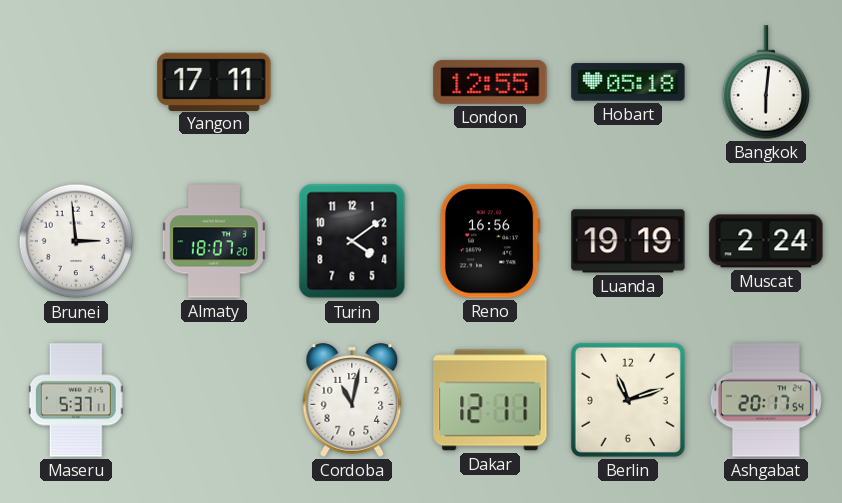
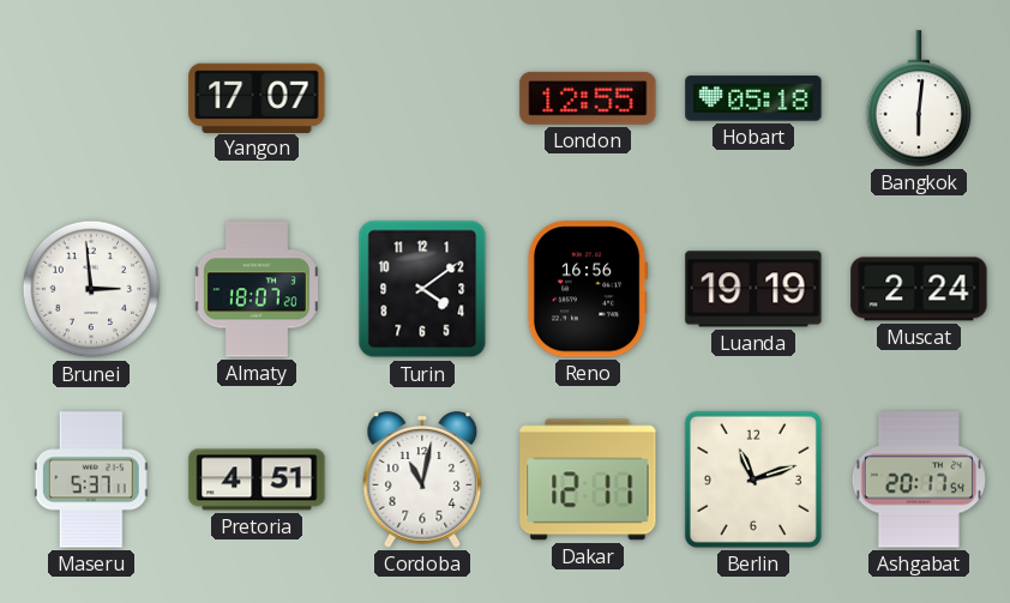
Yangon: 17:11 -> 17:07 (257, 97)
Pretoria: none -> 4:51 (257, 480)
